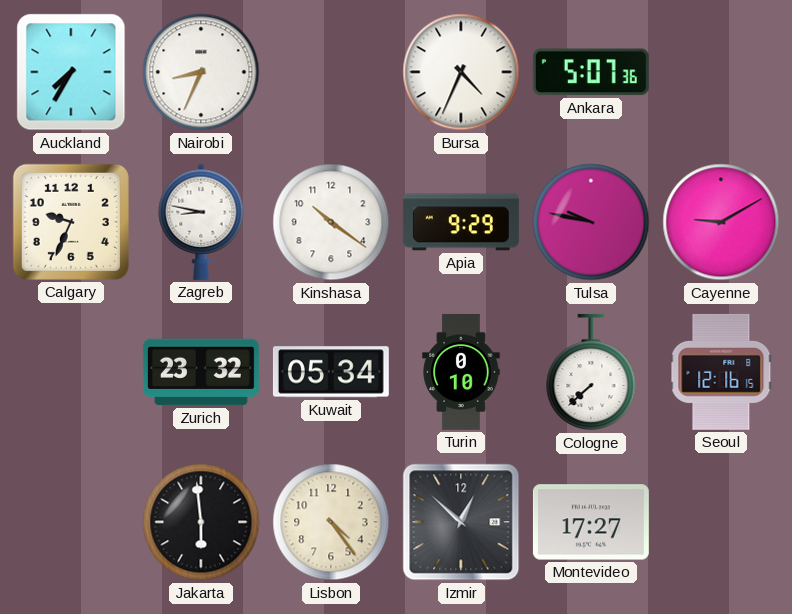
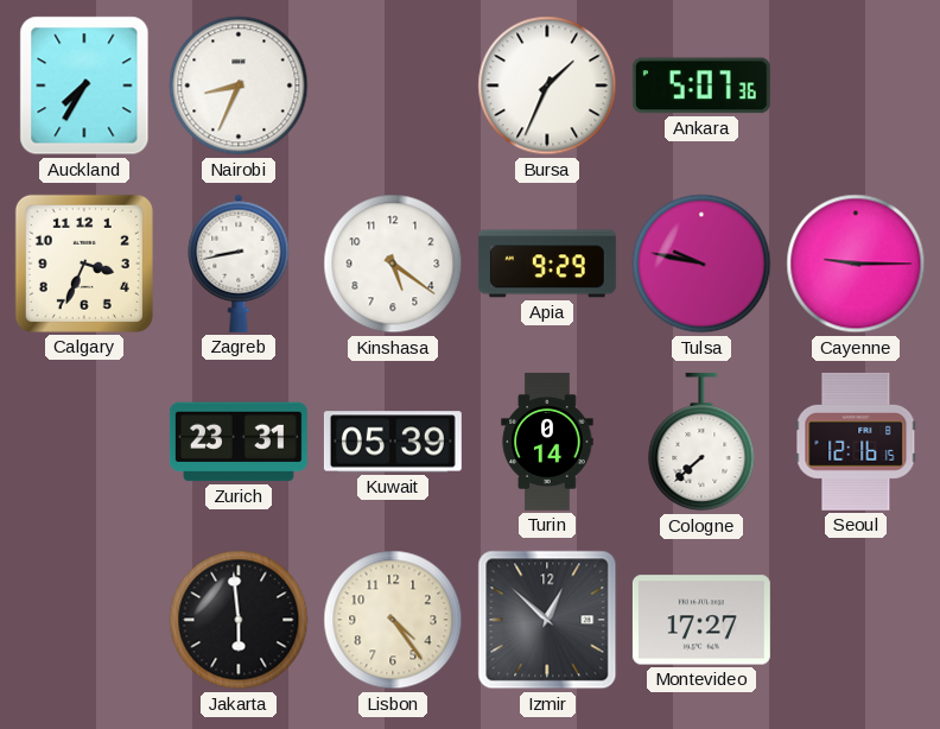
Bursa: 4:34 -> 1:34 (547, 85)
Calgary: 9:34 -> 3:34 (84, 264)
Zagreb: 8:47 -> 8:43 (239, 264)
Kinshasa: 10:21 -> 5:21 (393, 264)
Cayenne: 9:10 -> 9:15 (856, 264)
Zurich: 23:32 -> 23:31 (239, 442)
Kuwait: 05:34 -> 05:39 (393, 442)
Turin: 0:10 -> 0:14 (547, 442)
